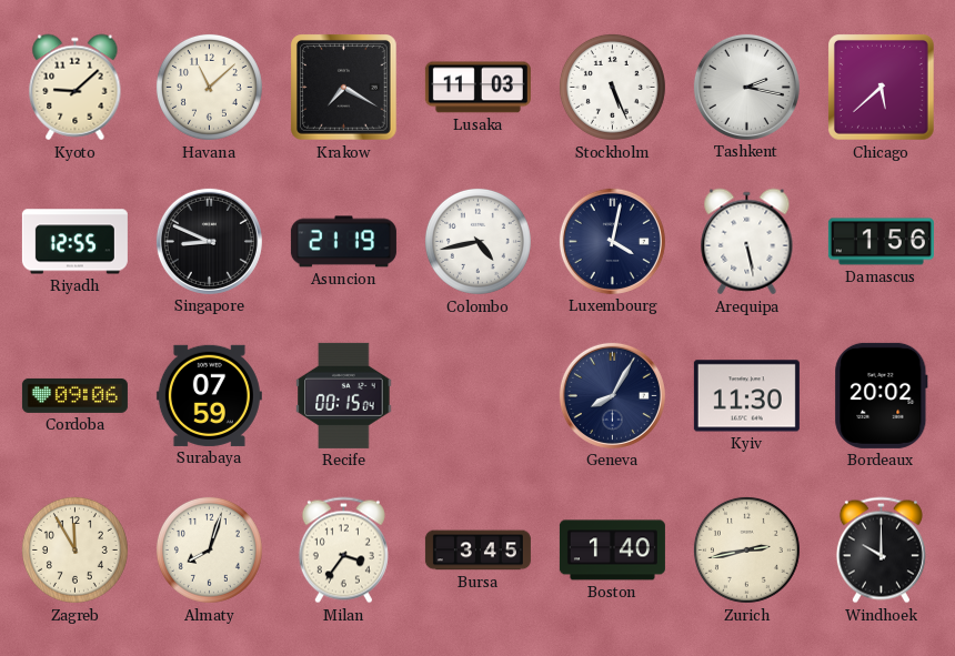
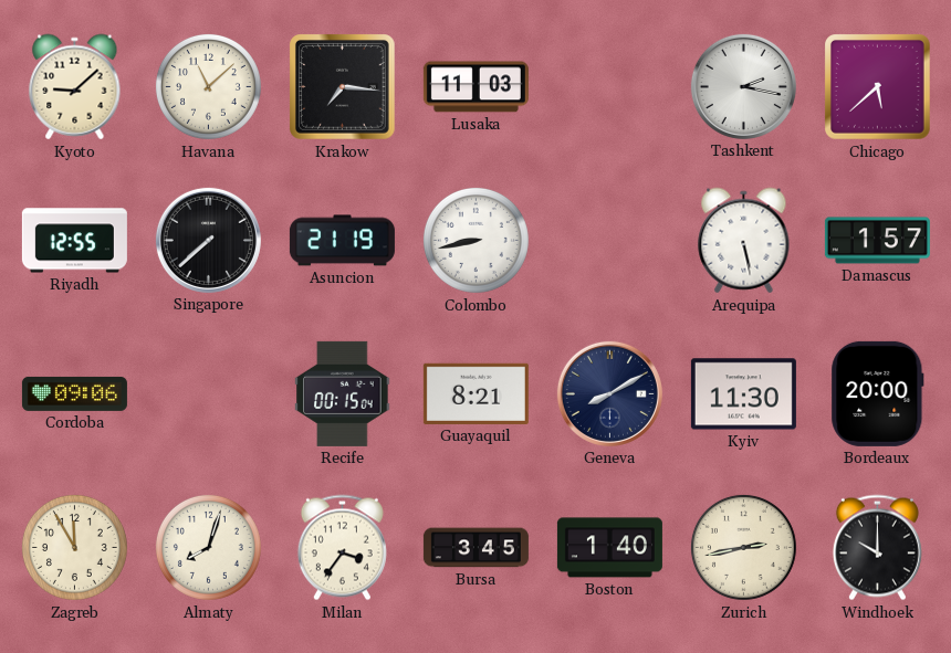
Krakow: 7:20 -> 7:16 (343, 87)
Stockholm: 5:26 -> none (612, 87)
Singapore: 8:49 -> 7:38 (208, 240)
Colombo: 4:43 -> 8:43 (476, 240)
Luxembourg: 4:02 -> none (612, 241)
Damascus: 1:56 -> 1:57 (877, 241)
Surabaya: 07:59 -> none (209, 395)
Guayaquil: none -> 8:21 (476, 393)
Geneva: 8:05 -> 8:10 (609, 393)
Bordeaux: 20:02 -> 20:00 (878, 393)
